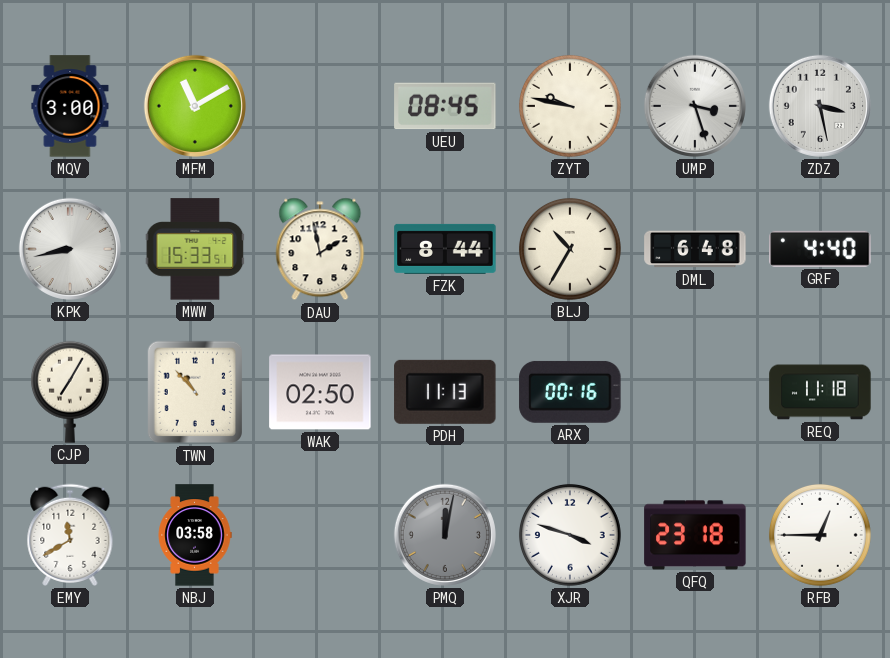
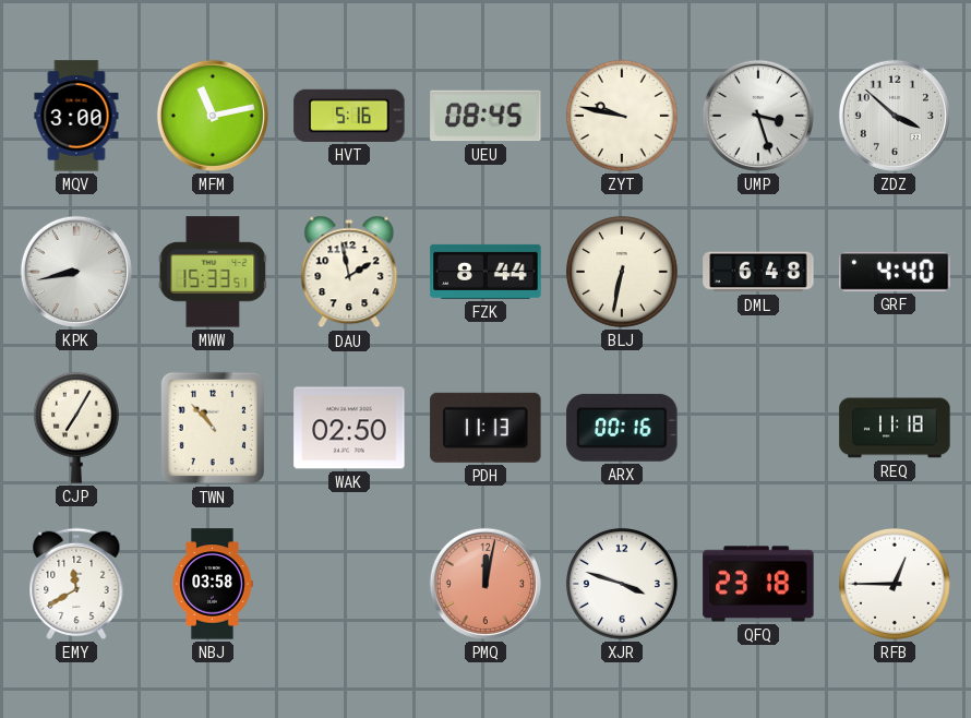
MFM: 11:10 -> 11:13 (213, 116)
HVT: none -> 5:16 (349, 116)
ZDZ: 3:28 -> 3:52 (895, 116)
BLJ: 10:35 -> 6:32 (622, 272)
PMQ dial: grey -> salmon (485, 584)
